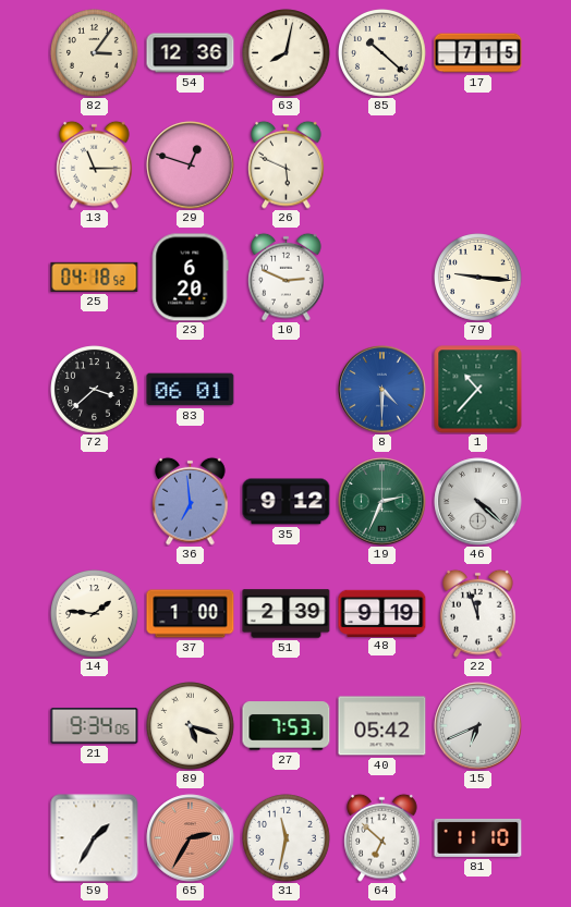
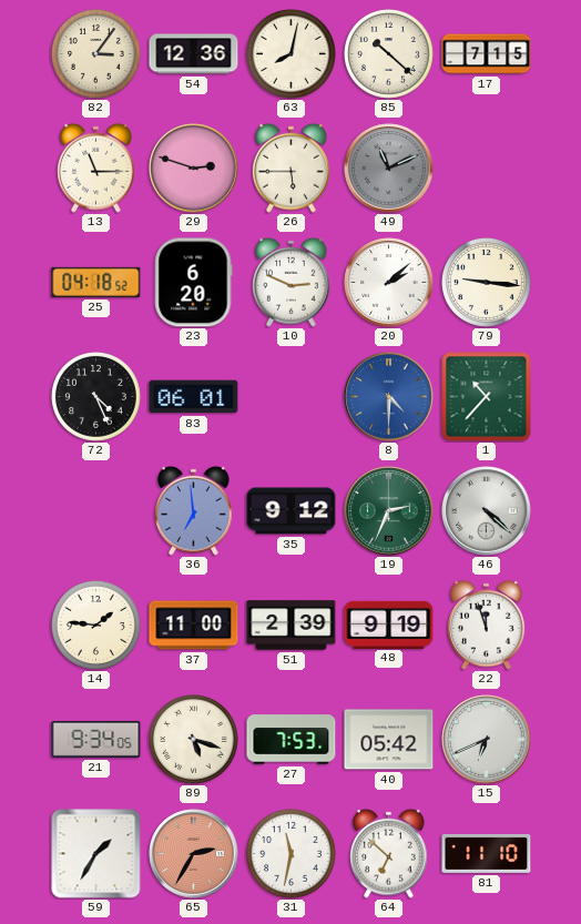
29: 12:48 -> 2:48 (194, 169)
26: 5:49 -> 5:45 (292, 167)
49: none -> 11:11 (389, 169)
20: none -> 2:08 (389, 283)
72: 3:38 -> 4:26 (96, 397)
37: 1:00 -> 11:00 (194, 626)
